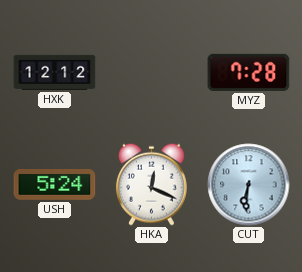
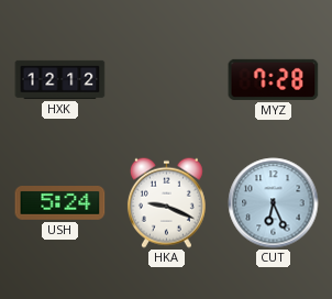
HKA: 12:19 -> 9:19 (166, 202)
CUT: 6:31 -> 6:26 (274, 203)
